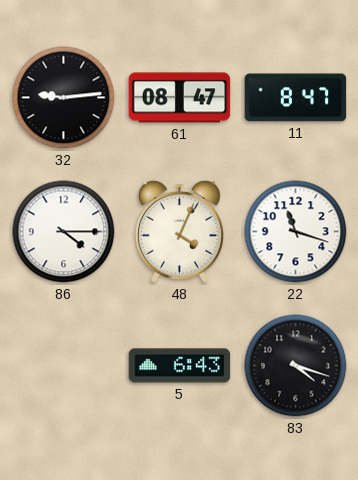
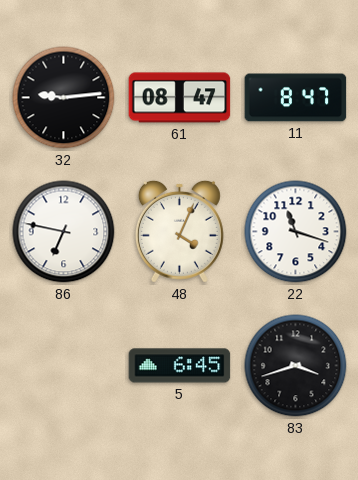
86: 4:15 -> 6:47 (64, 232)
5: 6:43 -> 6:45 (180, 366)
83: 4:18 -> 3:42 (296, 366)
